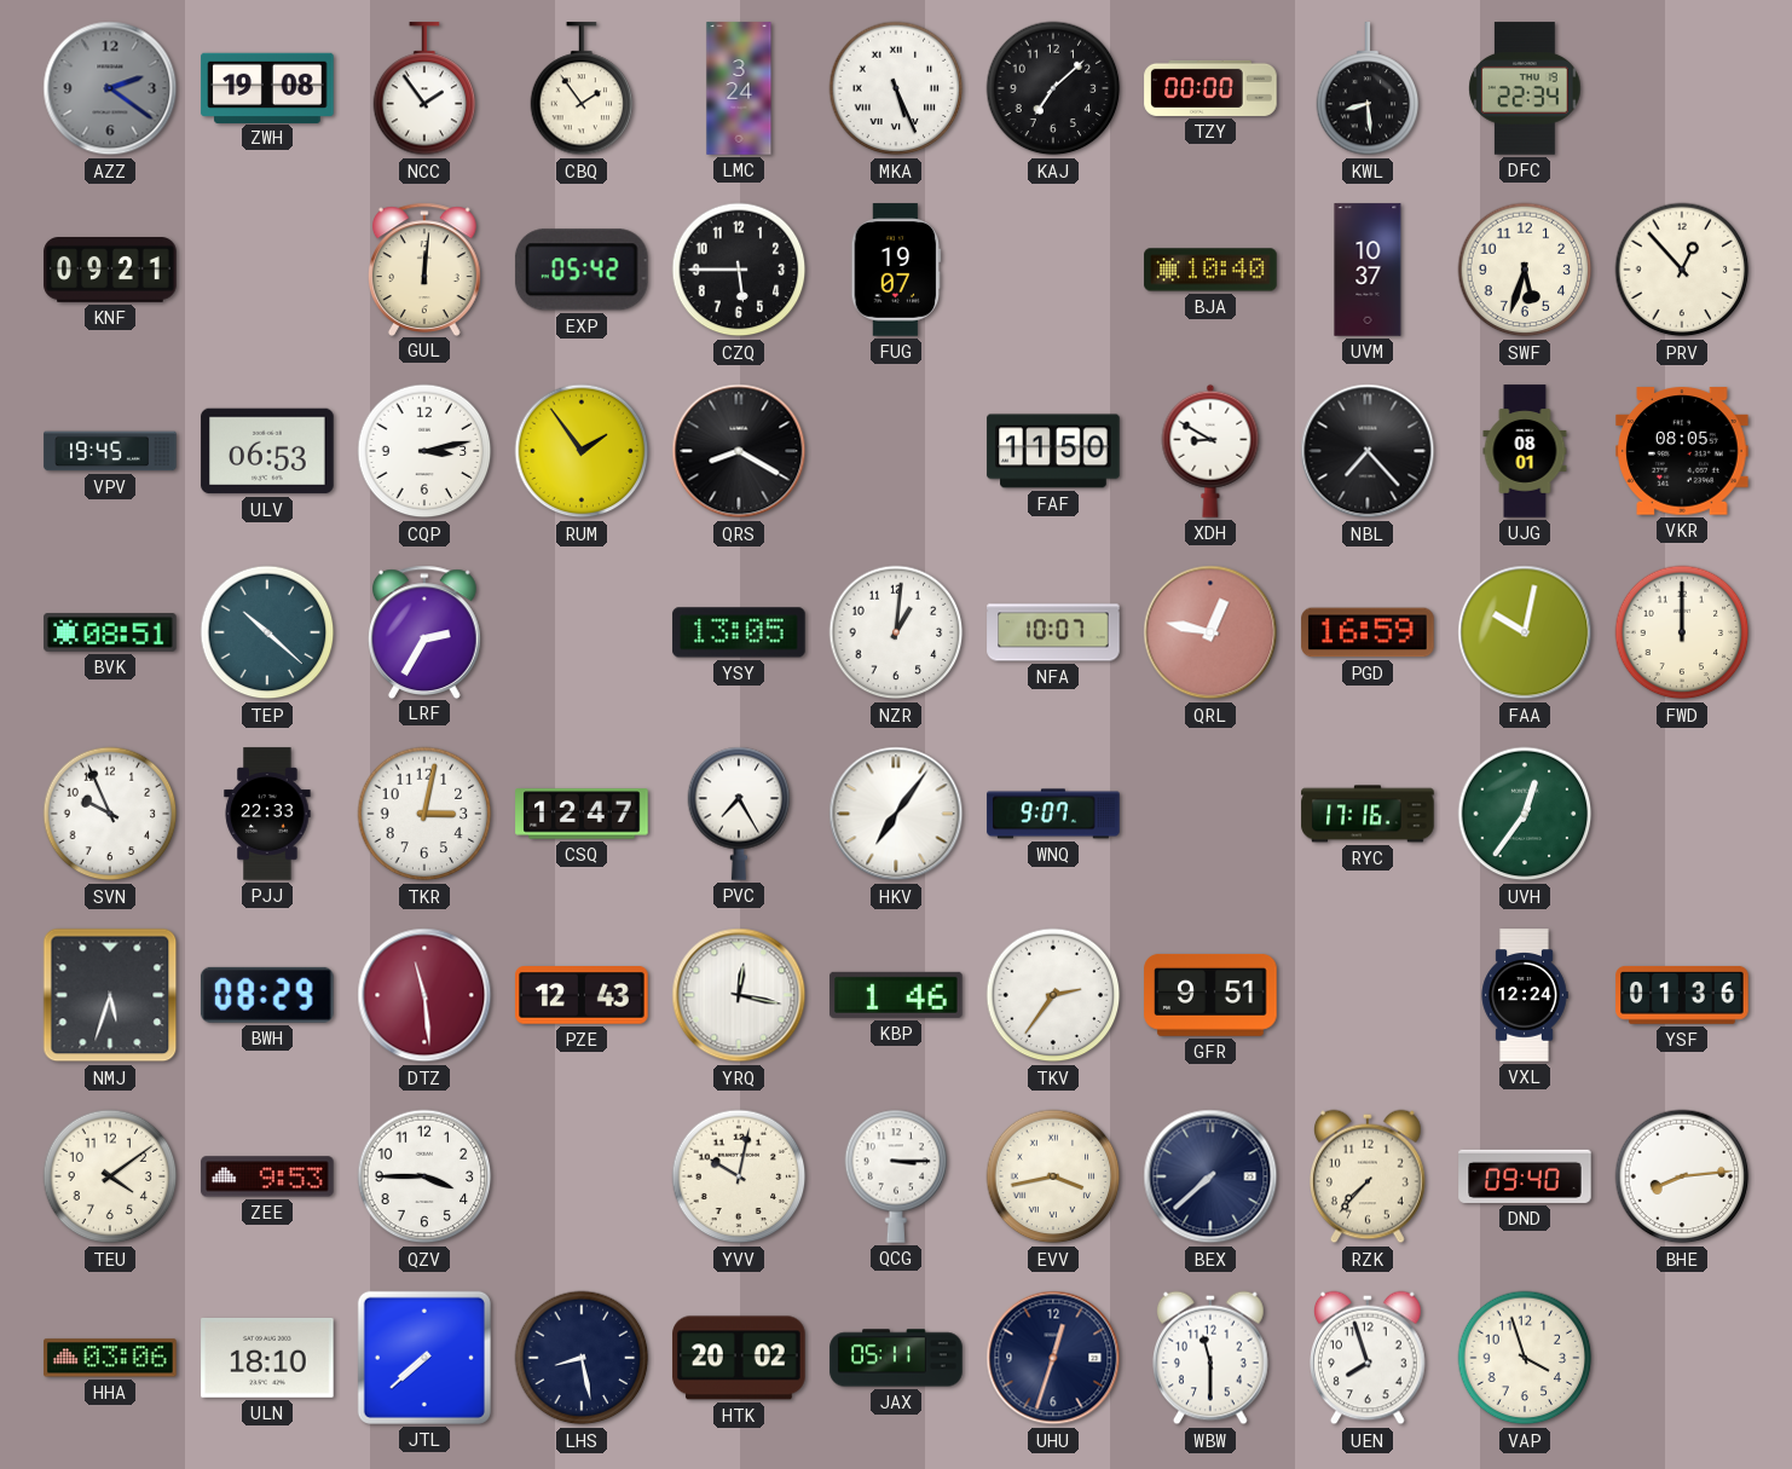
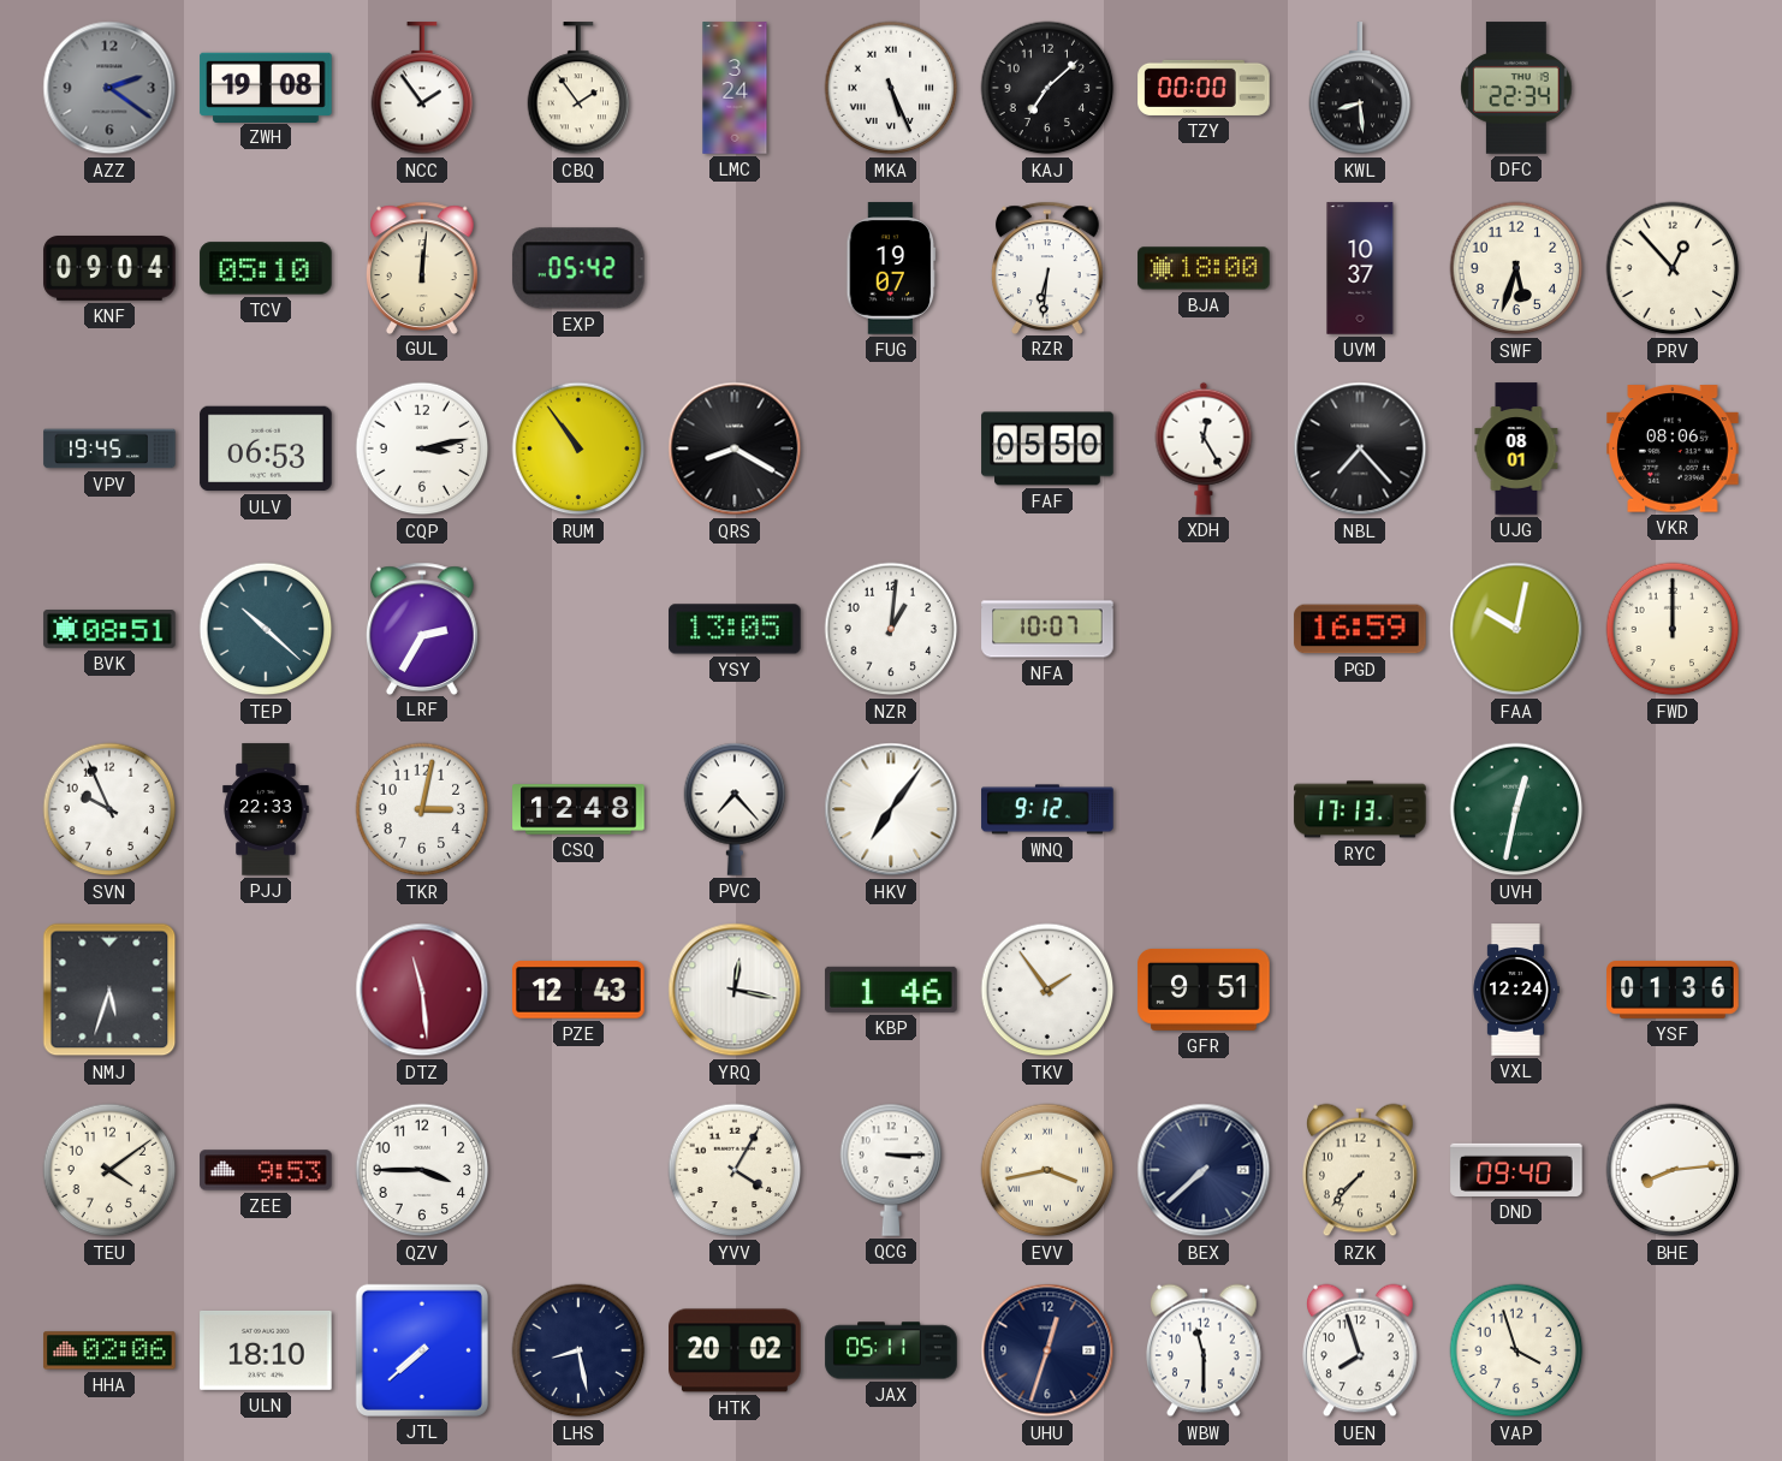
KNF: 09:21 -> 09:04 (109, 269)
TCV: none -> 05:10 (266, 268)
CZQ: 5:45 -> none (739, 270)
RZR: none -> 6:31 (1047, 267)
BJA: 10:40 -> 18:00 (1204, 268)
RUM: 1:54 -> 10:54 (578, 449)
FAF: 11:50 -> 05:50 (1047, 449)
XDH: 8:50 -> 12:25 (1204, 449)
VKR: 08:05 -> 08:06 (1673, 449)
QRL: 12:47 -> none (1210, 632)
CSQ: 12:47 -> 12:48 (578, 809)
PVC: 7:25 -> 7:23 (735, 809)
WNQ: 9:07 -> 9:12 (1047, 809)
RYC: 17:16 -> 17:13 (1360, 809)
UVH: 12:36 -> 12:32 (1516, 809)
BWH: 08:29 -> none (267, 995)
TKV: 2:36 -> 1:54 (1047, 990)
YVV: 10:02 -> 4:05 (735, 1170)
HHA: 03:06 -> 02:06 (109, 1350)
